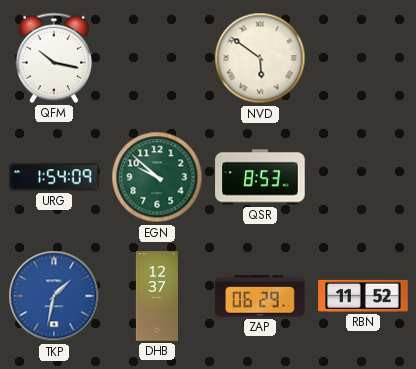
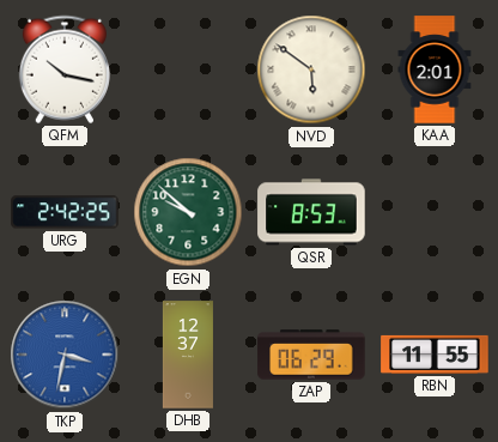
KAA: none -> 2:01 (435, 69)
URG: 1:54 -> 2:42 (65, 212)
TKP: 1:32 -> 3:32 (65, 355)
RBN: 11:52 -> 11:55 (435, 355)
